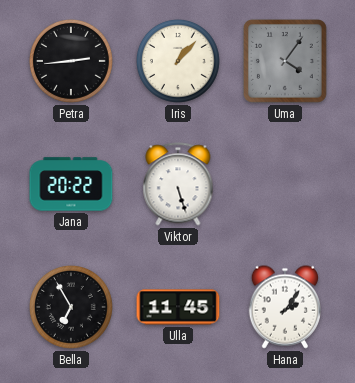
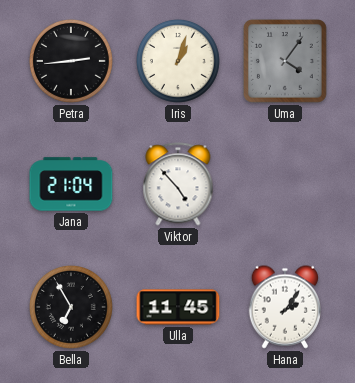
Iris: 1:07 -> 1:03 (178, 61)
Jana: 20:22 -> 21:04 (71, 184)
Viktor: 5:27 -> 4:53 (178, 184)
